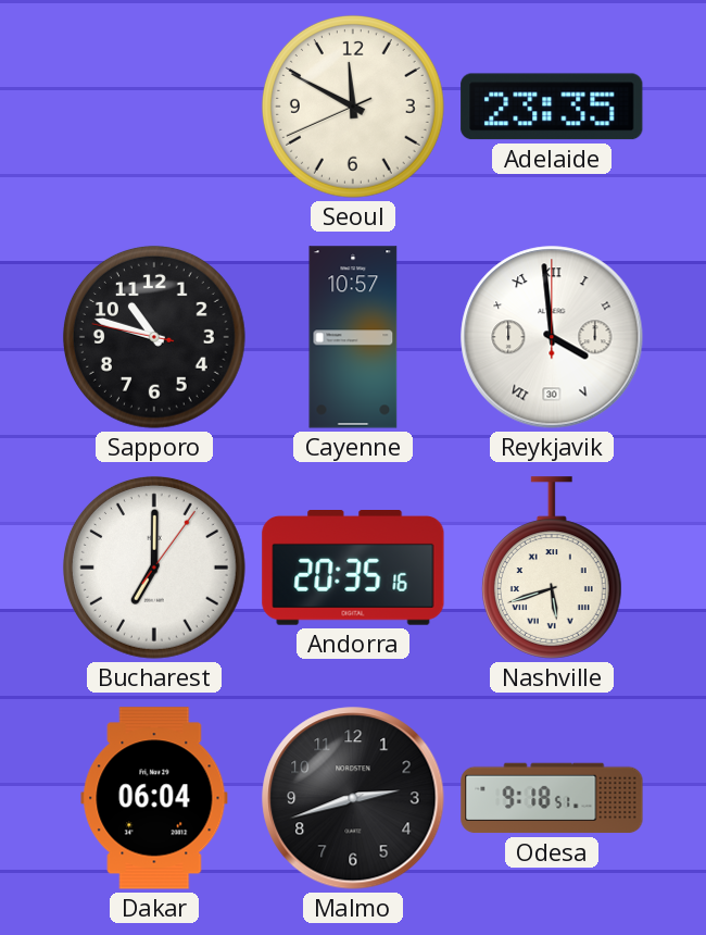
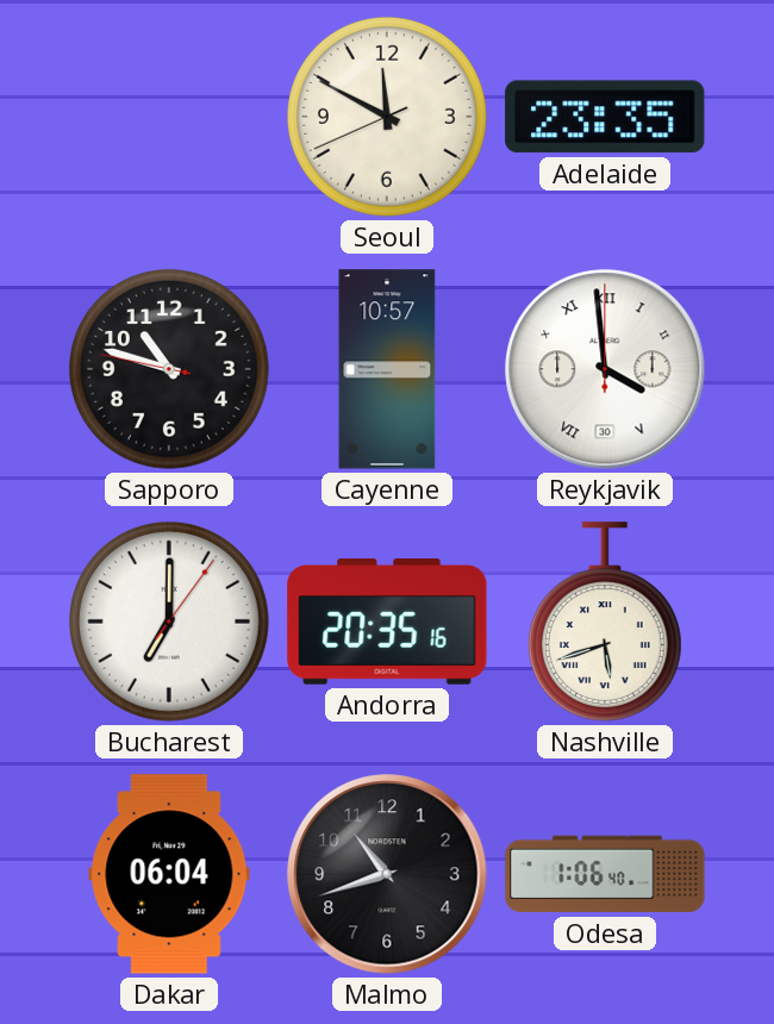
Malmo: 2:42 -> 10:42 (387, 874)
Odesa: 9:18 -> 1:06 (605, 874)
